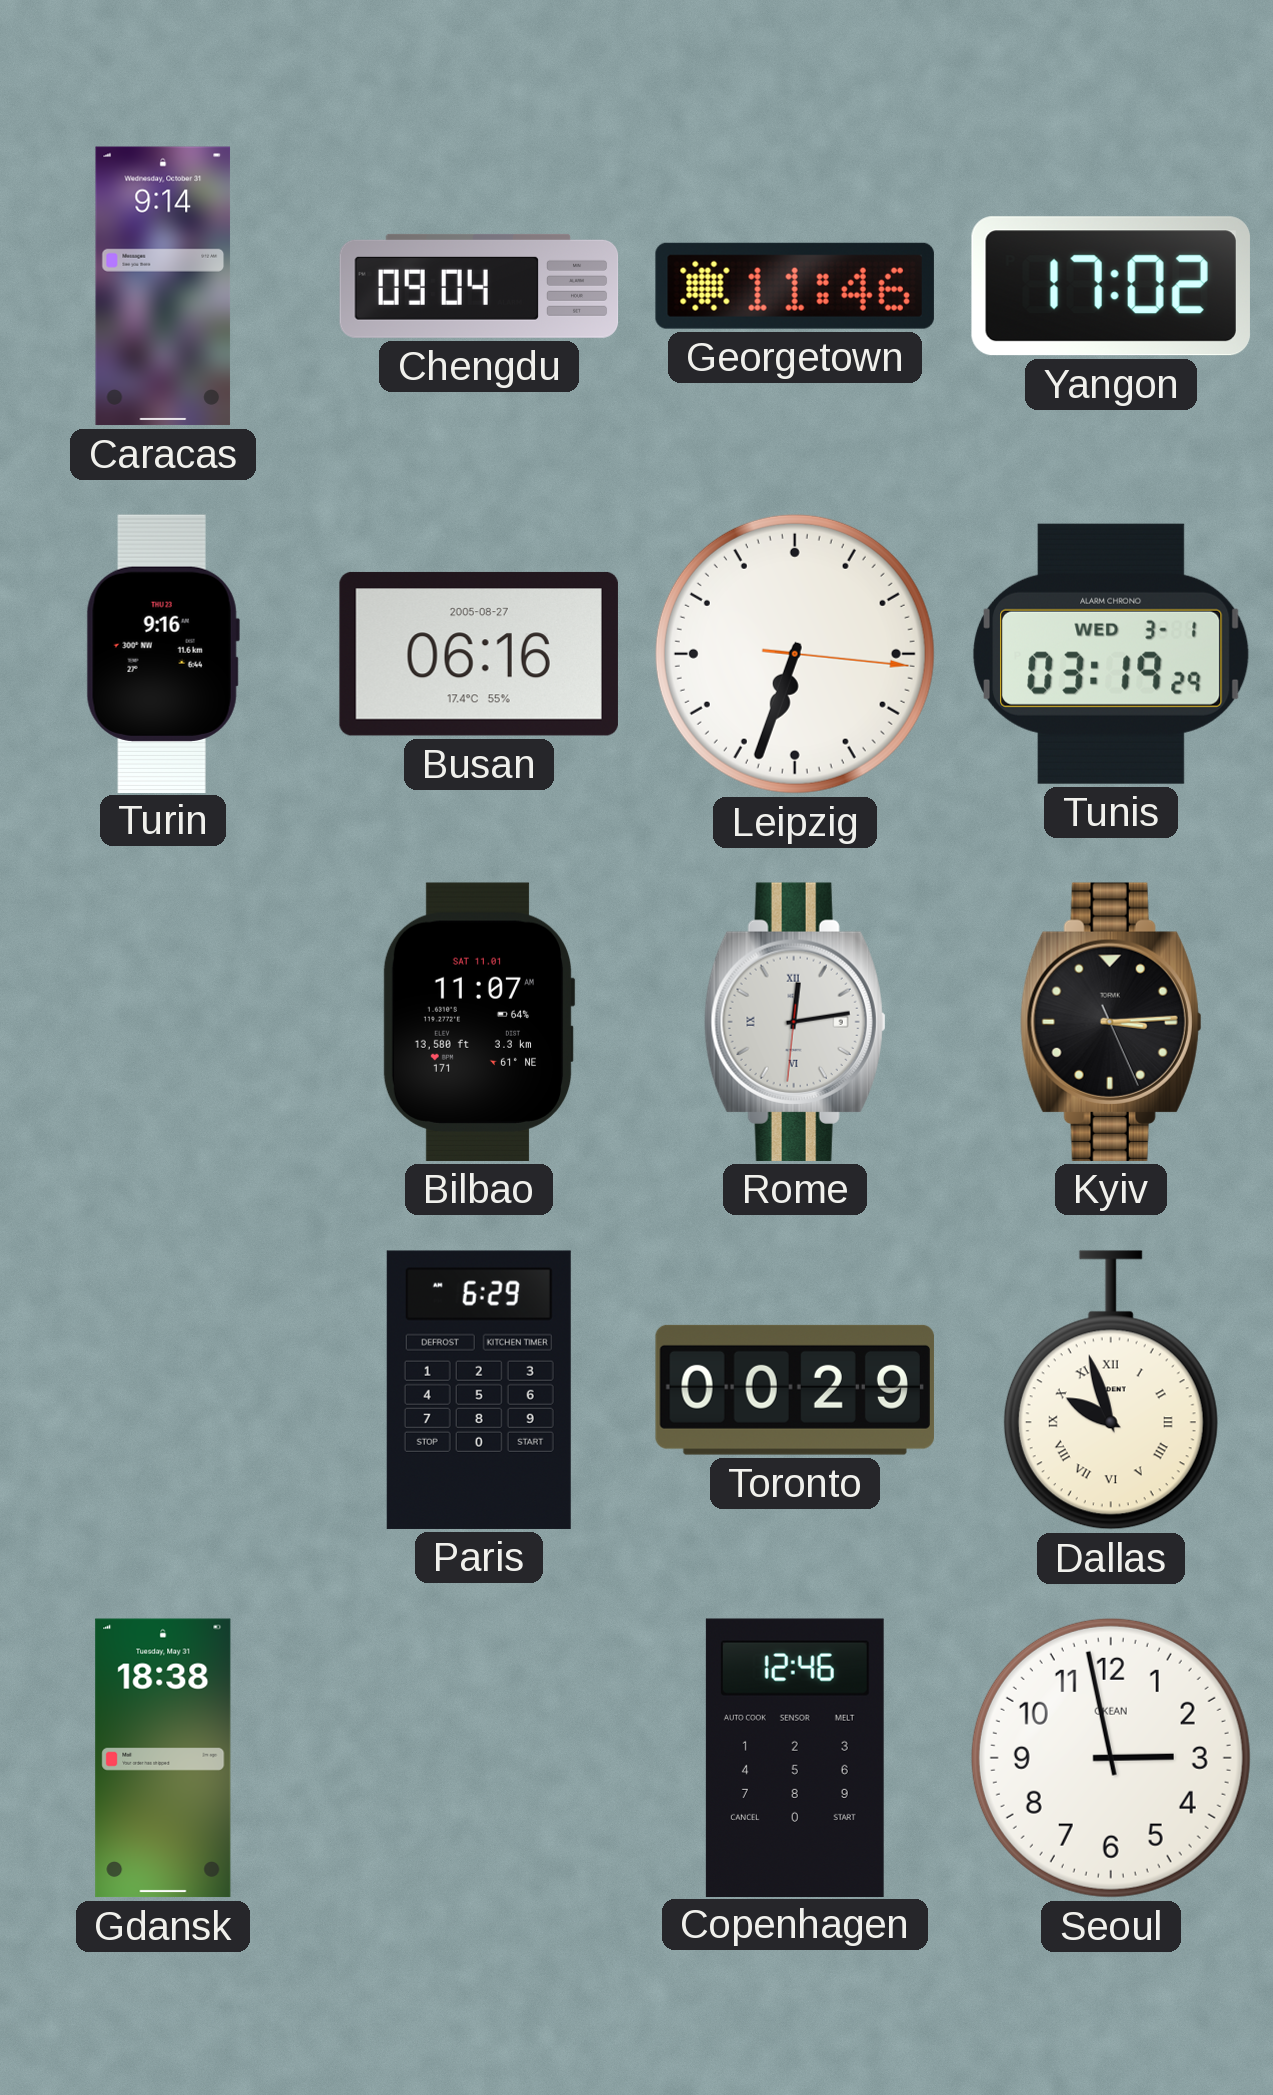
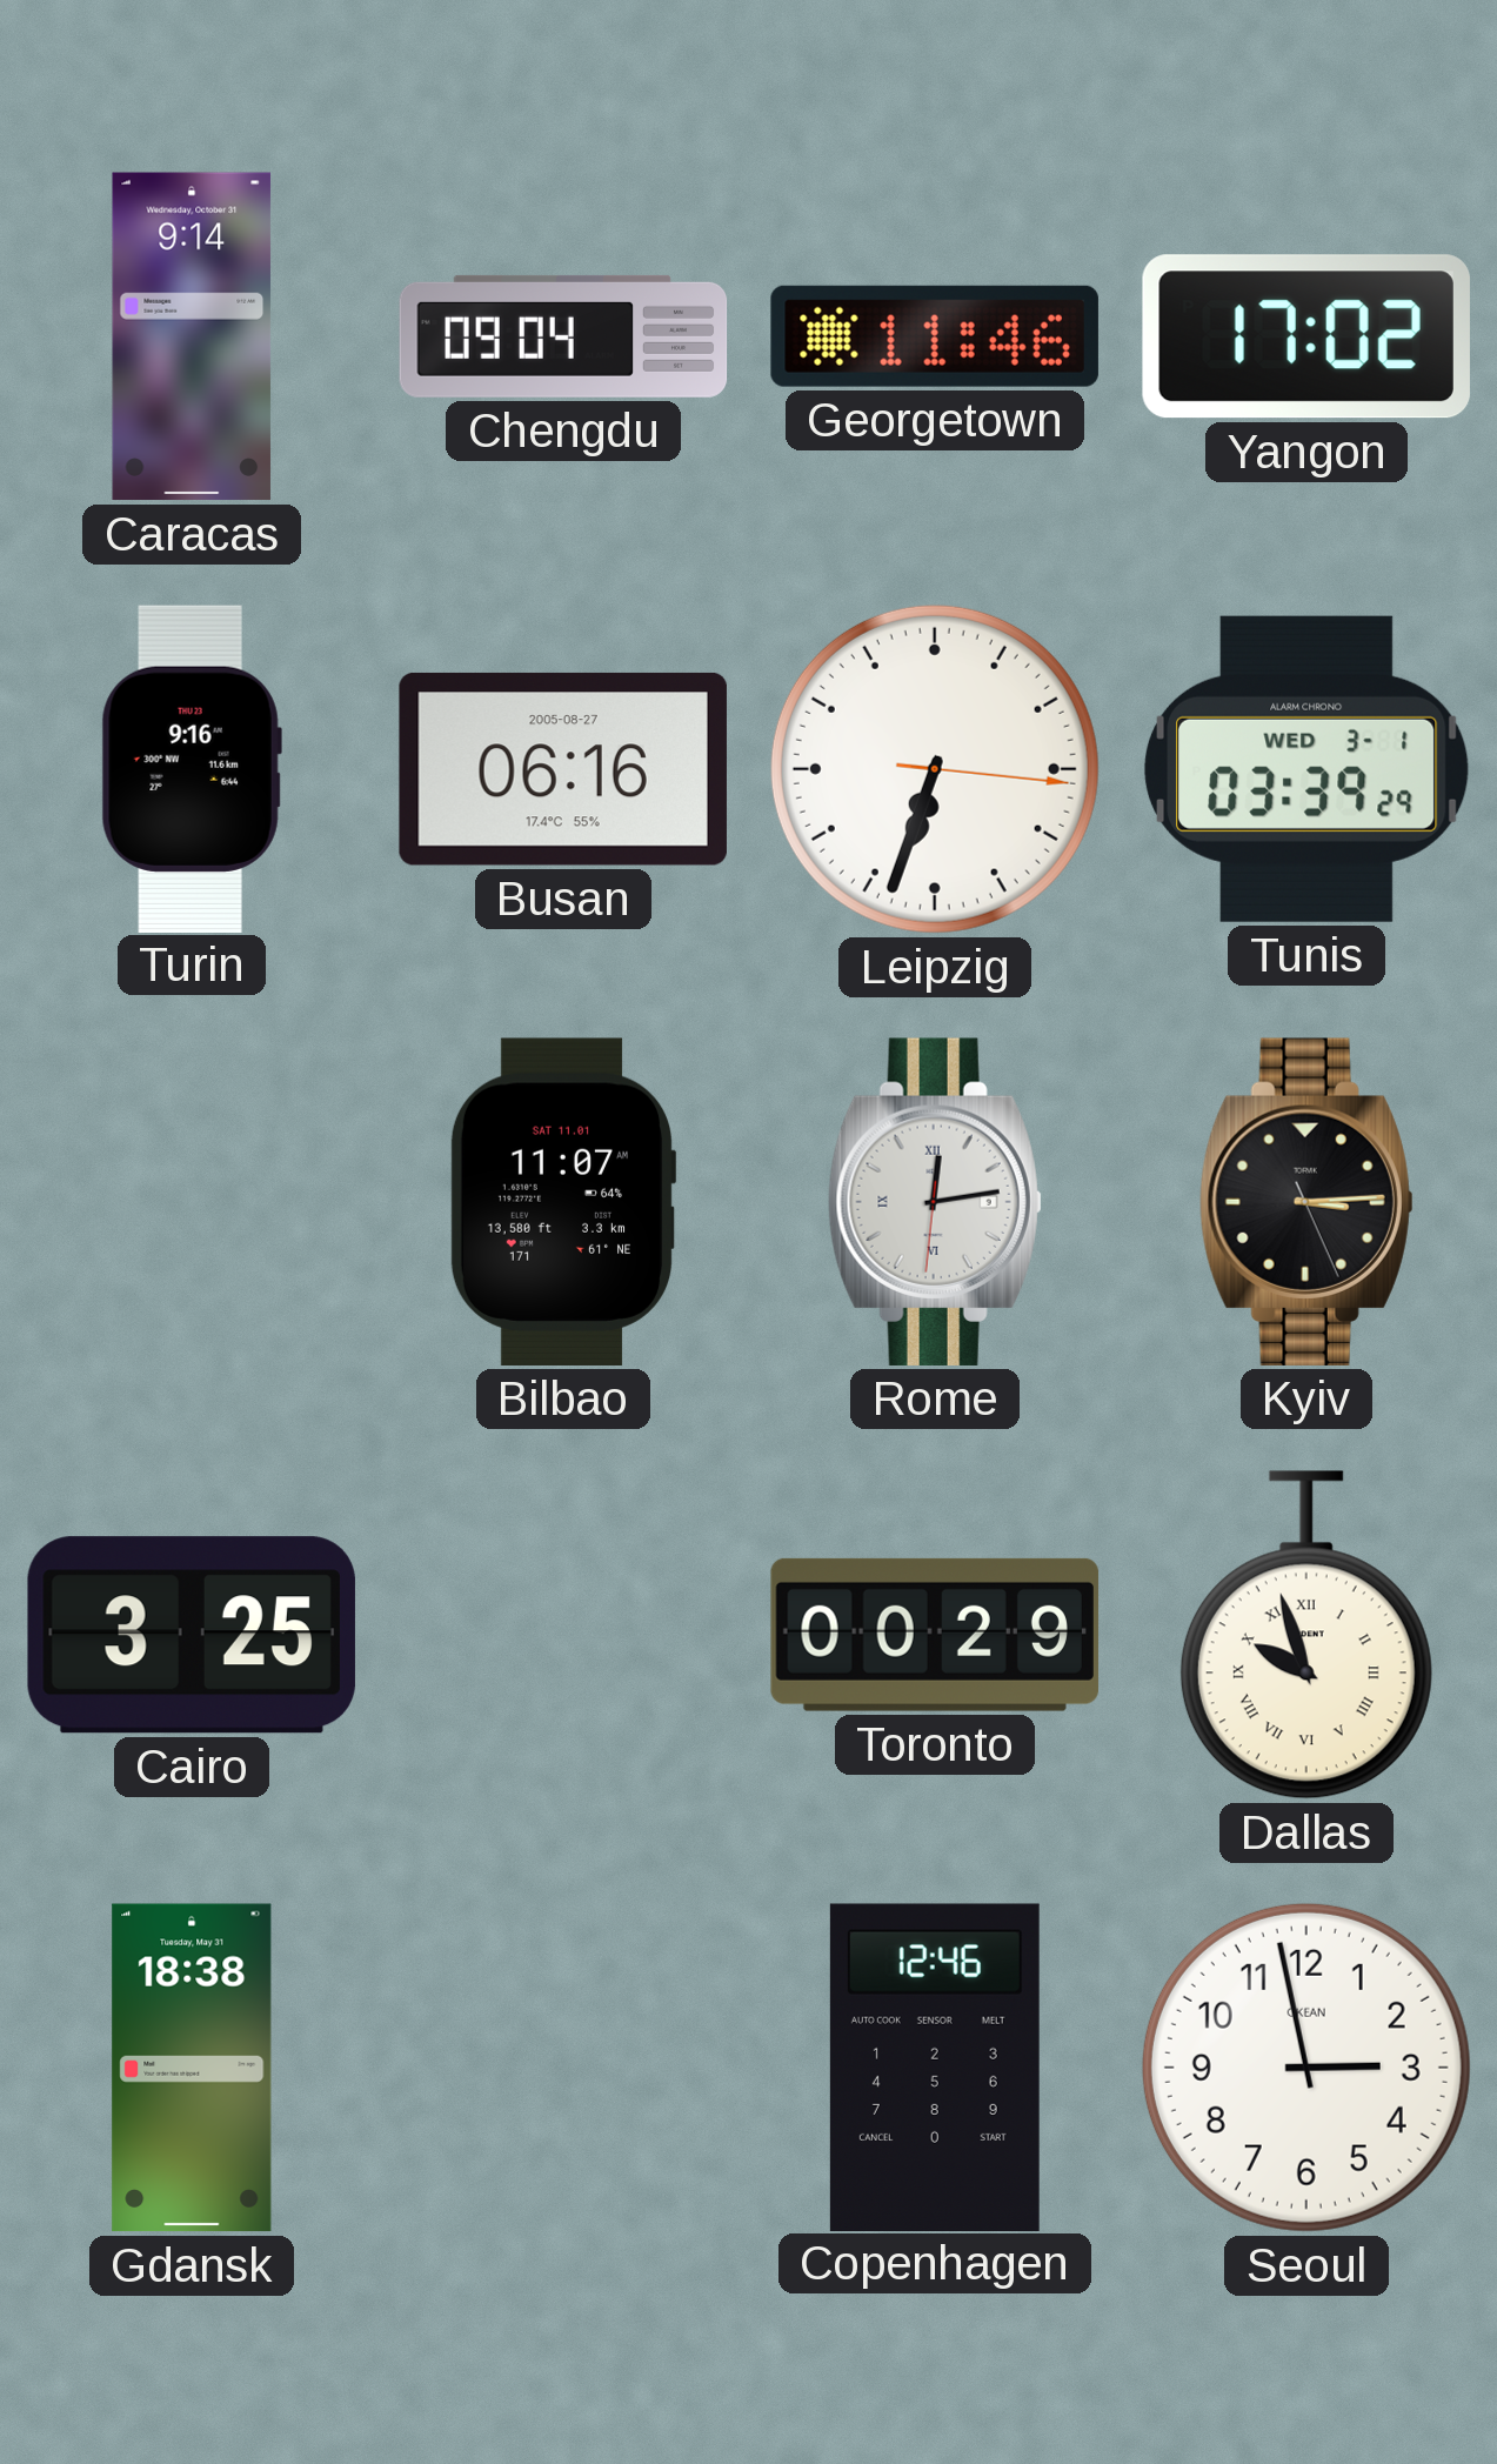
Tunis: 03:19 -> 03:39 (1308, 769)
Cairo: none -> 3:25 (192, 1635)
Paris: 6:29 -> none (479, 1390)
